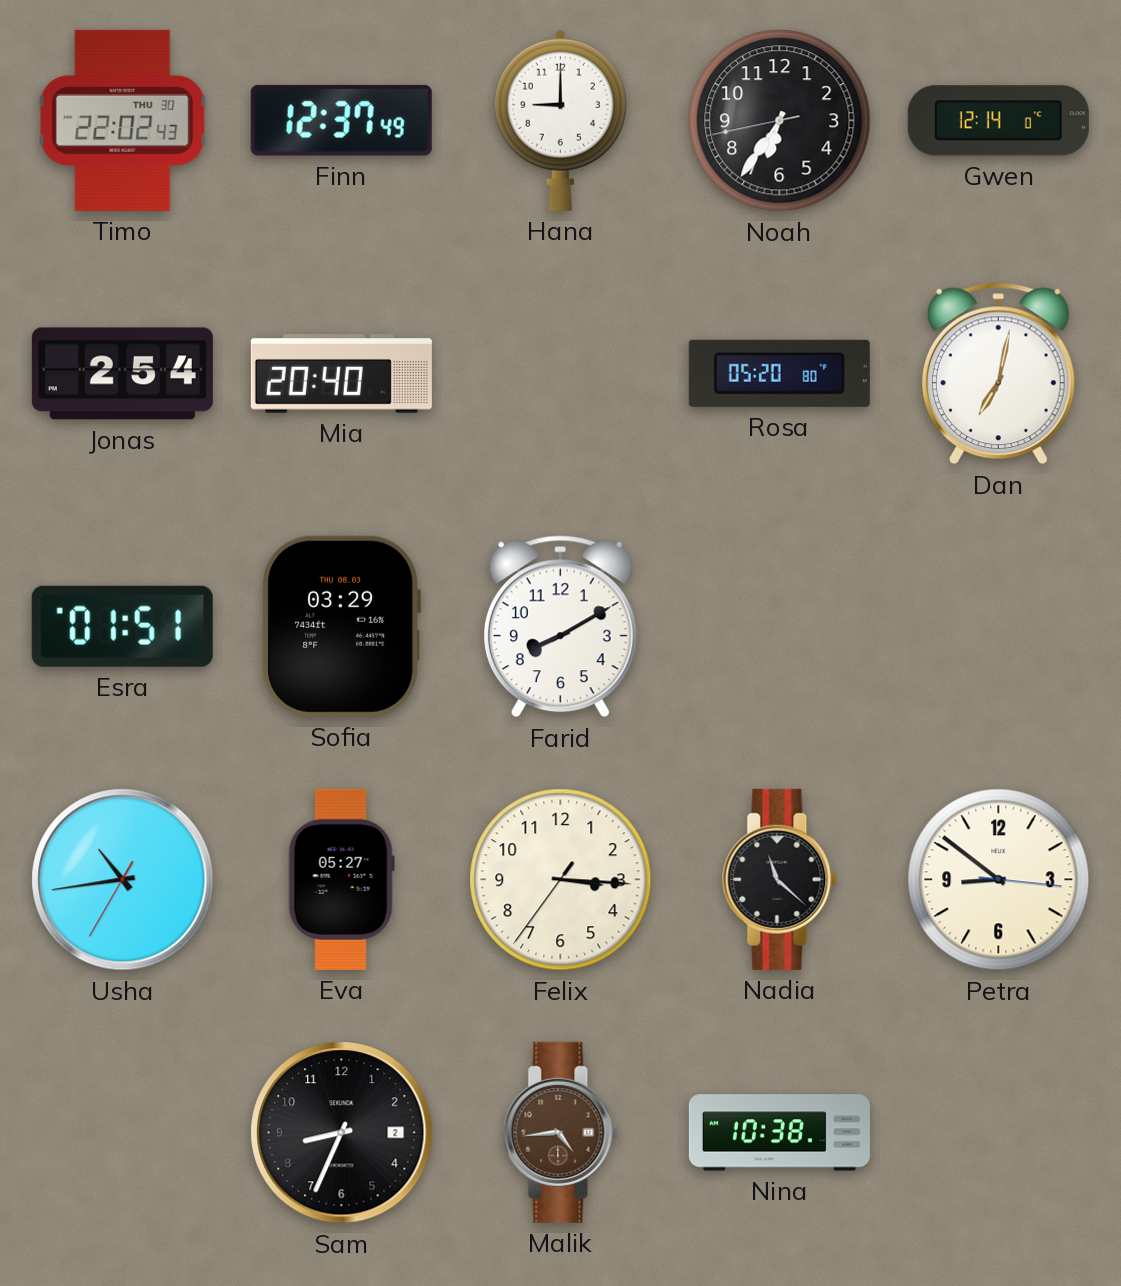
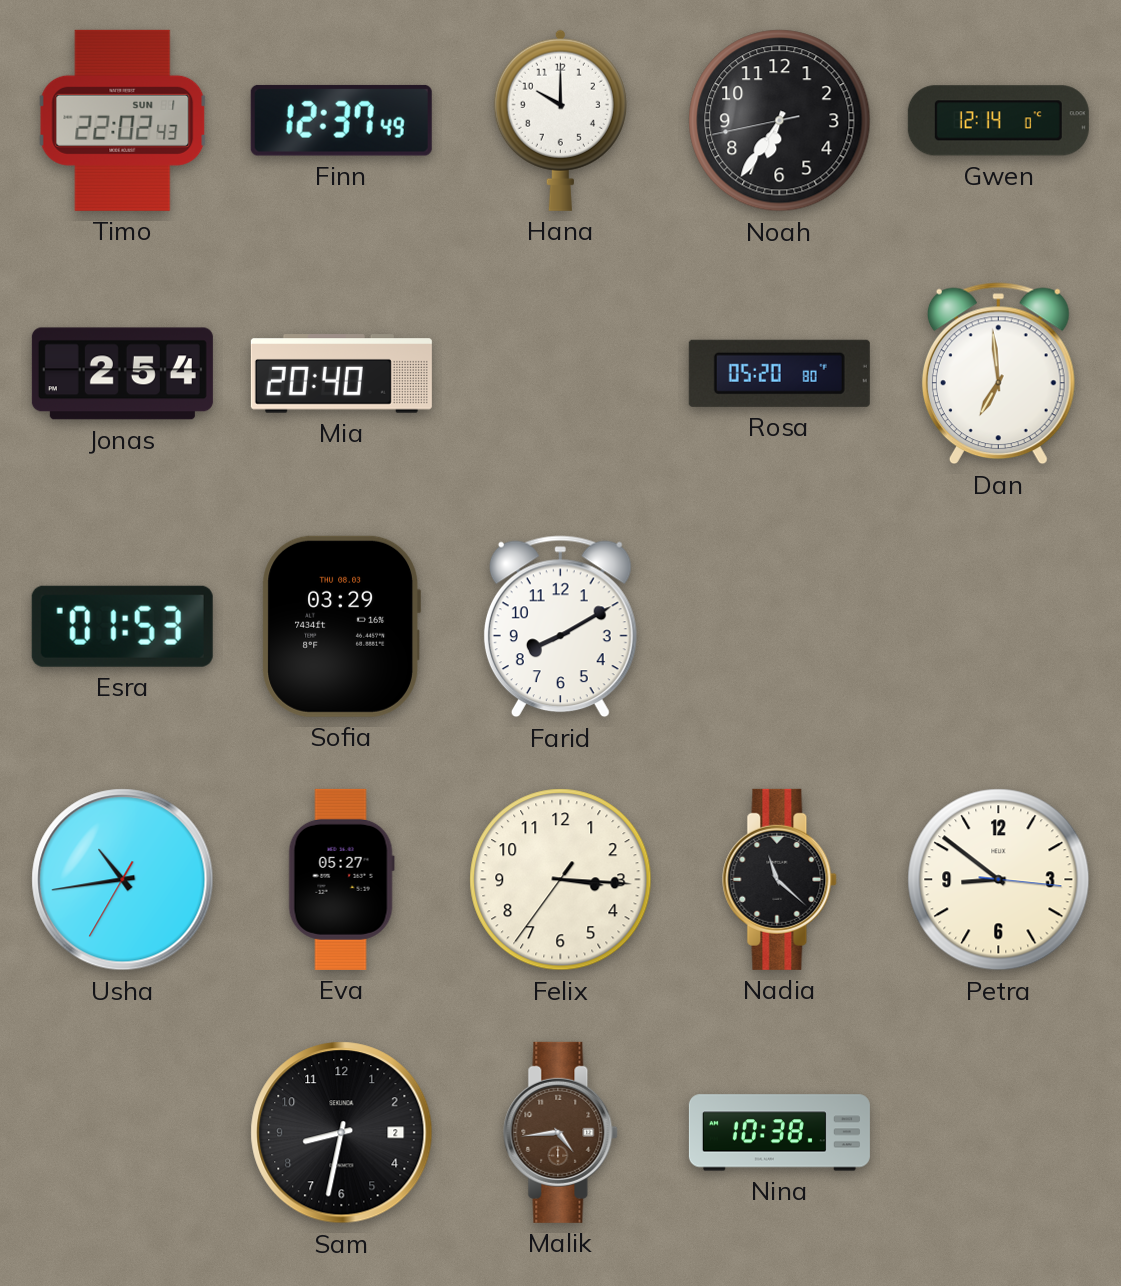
Timo date: THU 30 -> SUN 1 (123, 120)
Hana: 9:00 -> 10:00 (560, 120)
Dan: 7:02 -> 6:59 (998, 374)
Esra: 01:51 -> 01:53 (122, 626)
Sam: 8:34 -> 8:32 (342, 1133)
